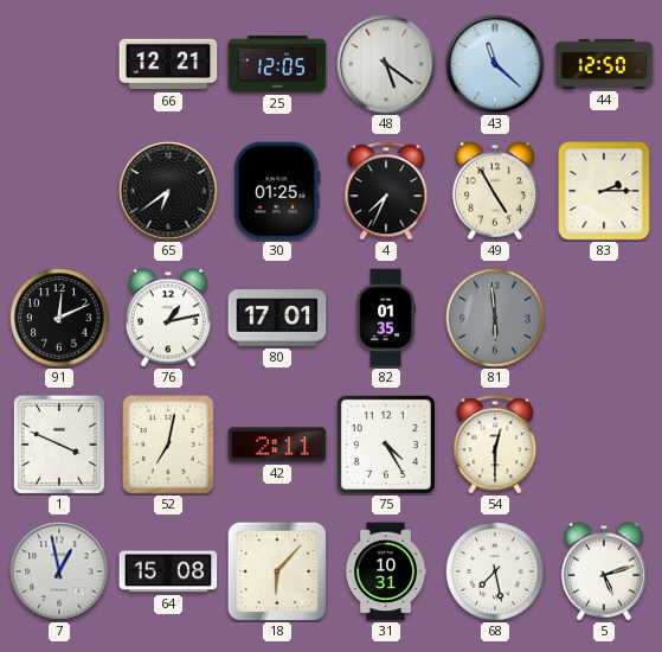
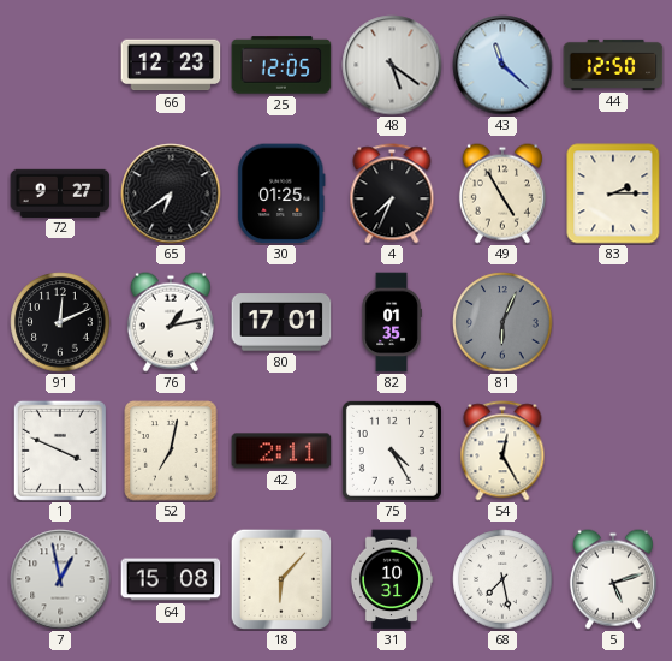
66: 12:21 -> 12:23 (171, 65)
72: none -> 9:27 (60, 192)
81: 5:59 -> 6:04 (502, 322)
54: 12:30 -> 12:25 (502, 451)
